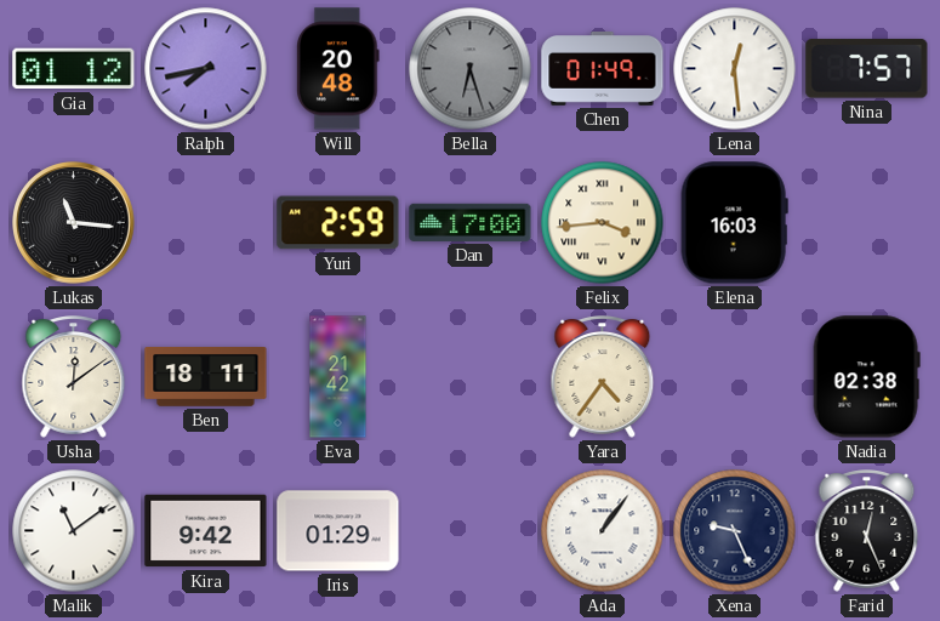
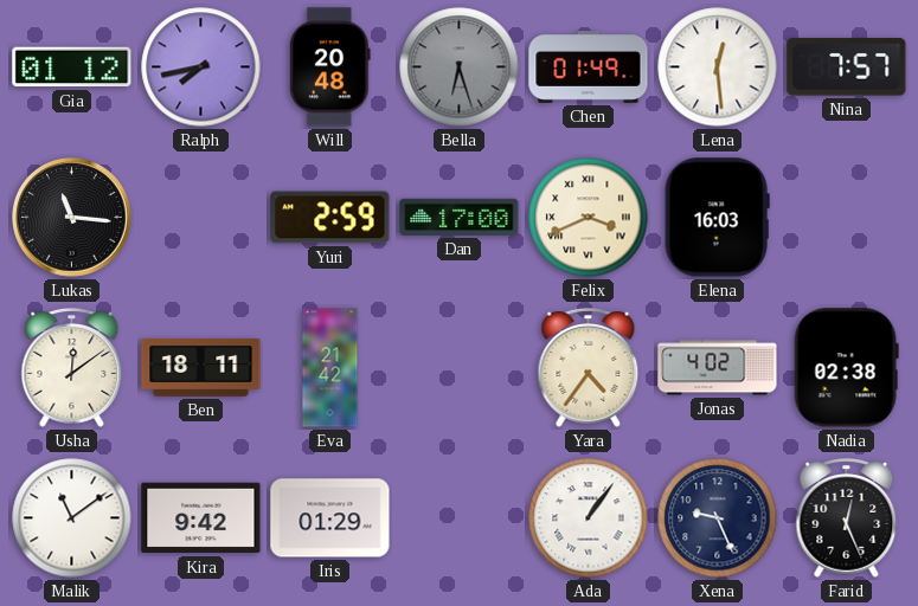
Felix: 3:44 -> 3:41 (589, 218)
Jonas: none -> 4:02 (718, 368)
